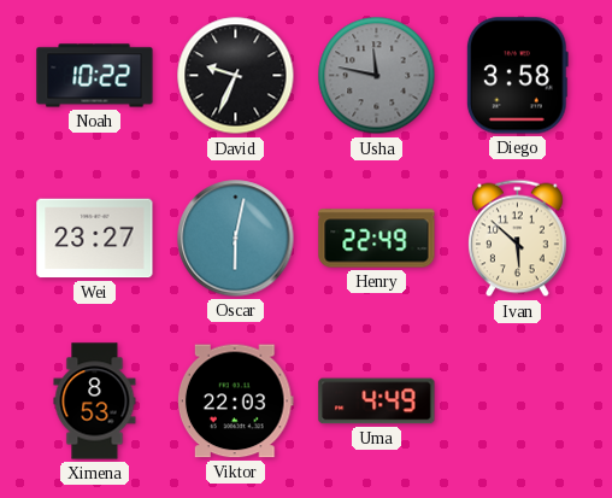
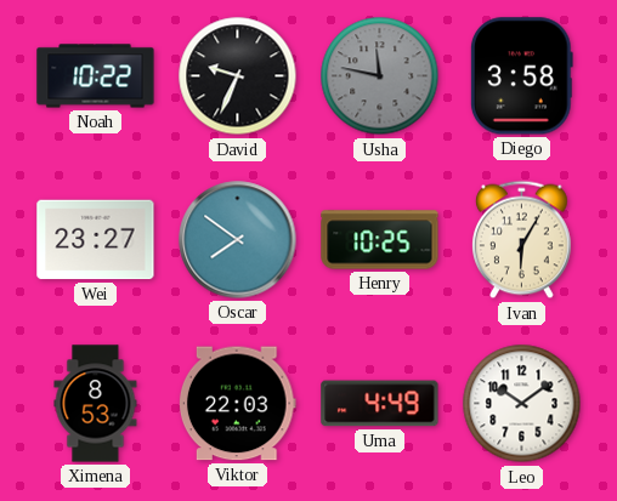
Oscar: 6:02 -> 7:51 (238, 240)
Henry: 22:49 -> 10:25 (380, 240)
Ivan: 5:52 -> 6:05 (522, 240)
Leo: none -> 10:09 (522, 404)
